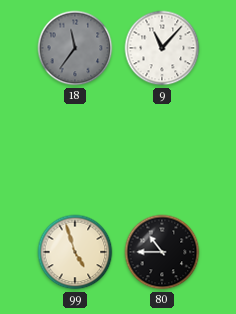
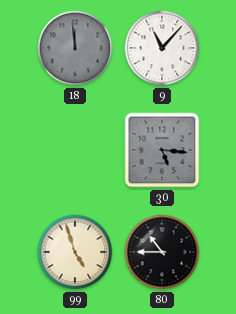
18: 11:36 -> 11:59 (75, 48)
30: none -> 5:16 (162, 150)
